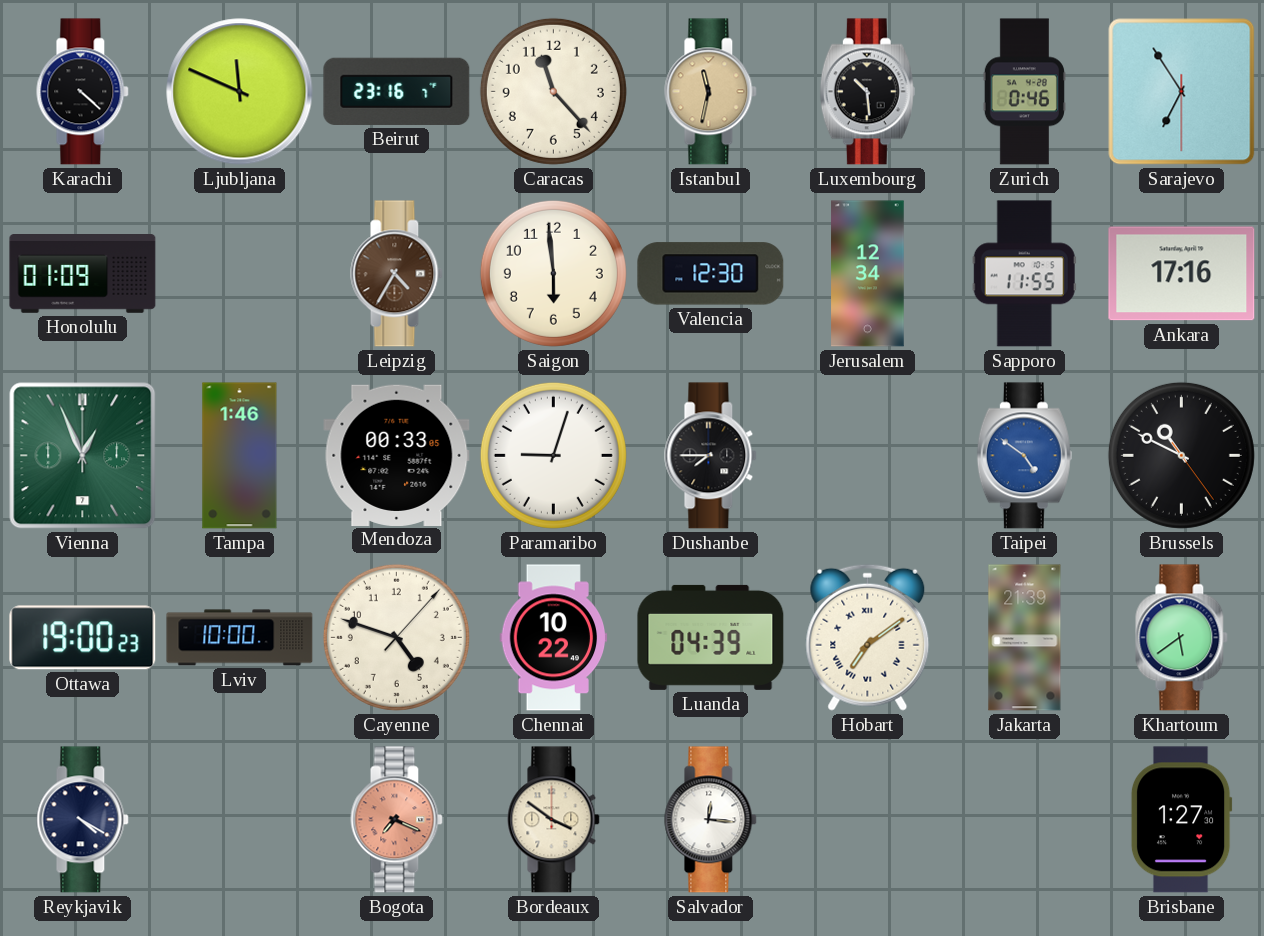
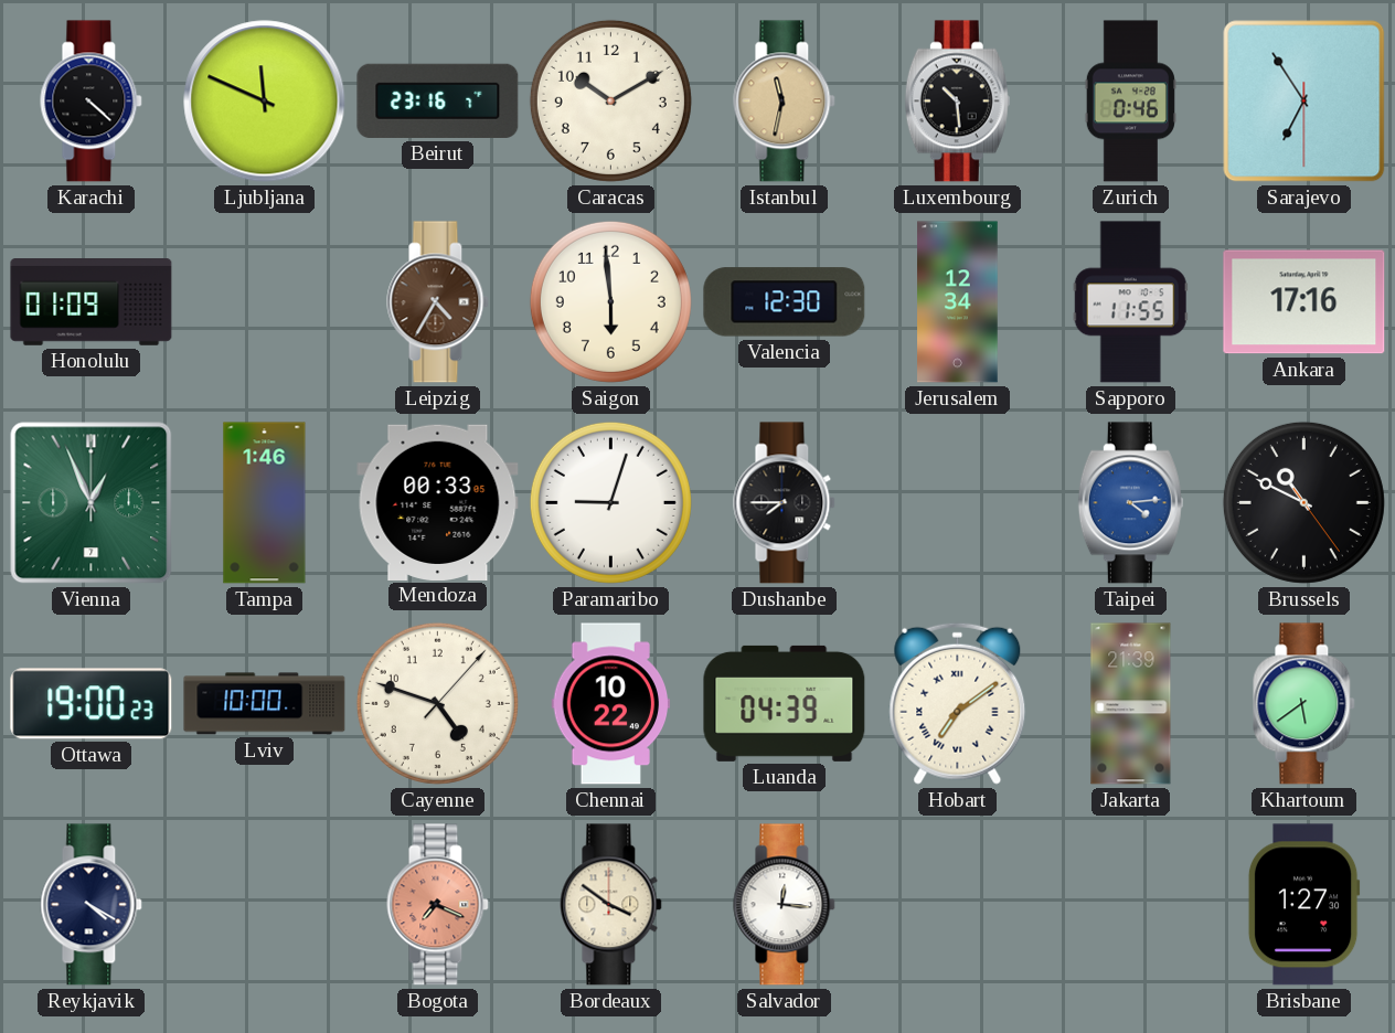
Caracas: 11:23 -> 10:10 (610, 100)
Taipei: 4:51 -> 4:14 (1130, 503)
